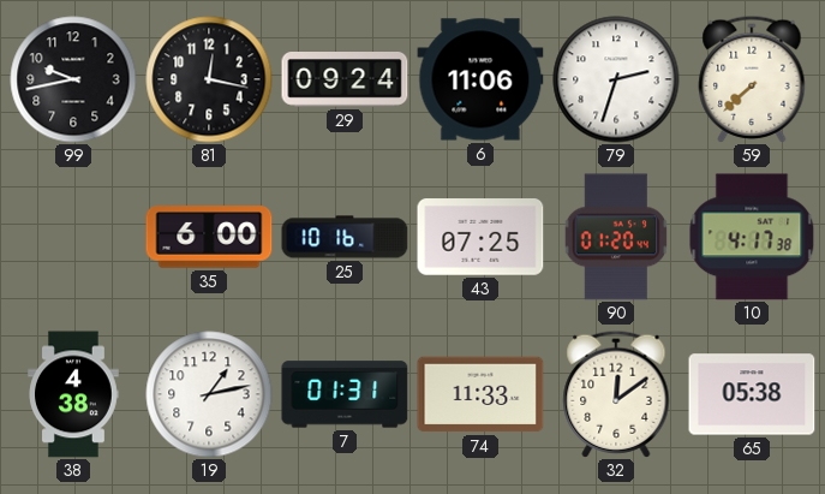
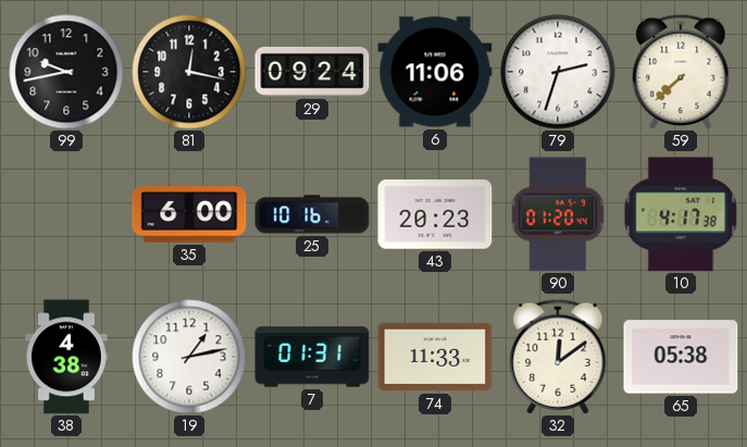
43: 07:25 -> 20:23 (435, 214)
